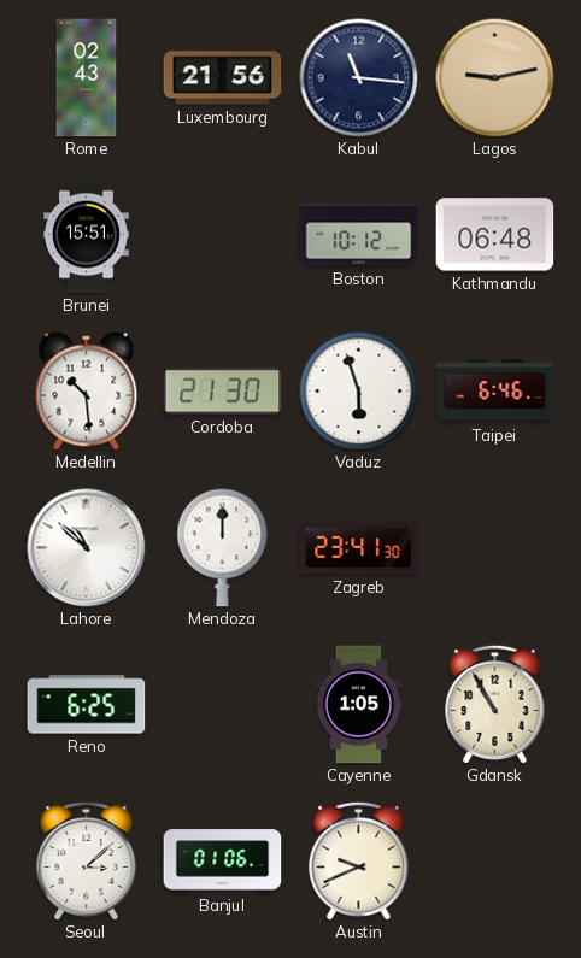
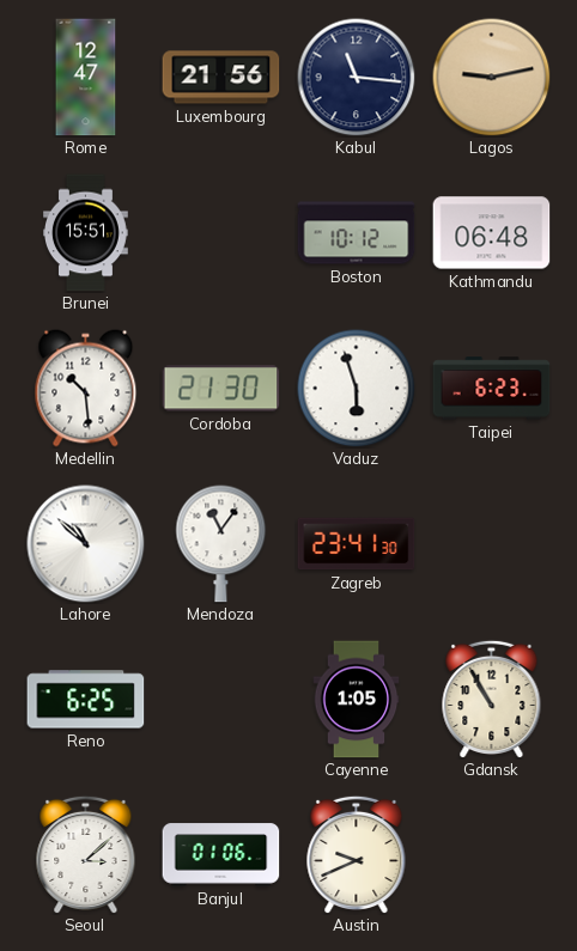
Rome: 02:43 -> 12:47 (86, 78)
Taipei: 6:46 -> 6:23 (492, 389)
Mendoza: 12:00 -> 11:06 (221, 544)
